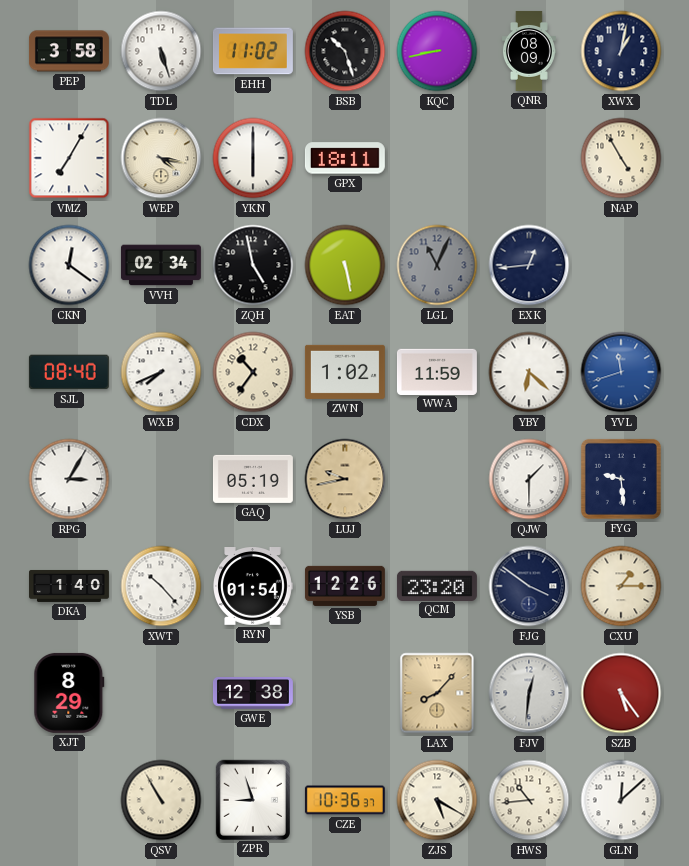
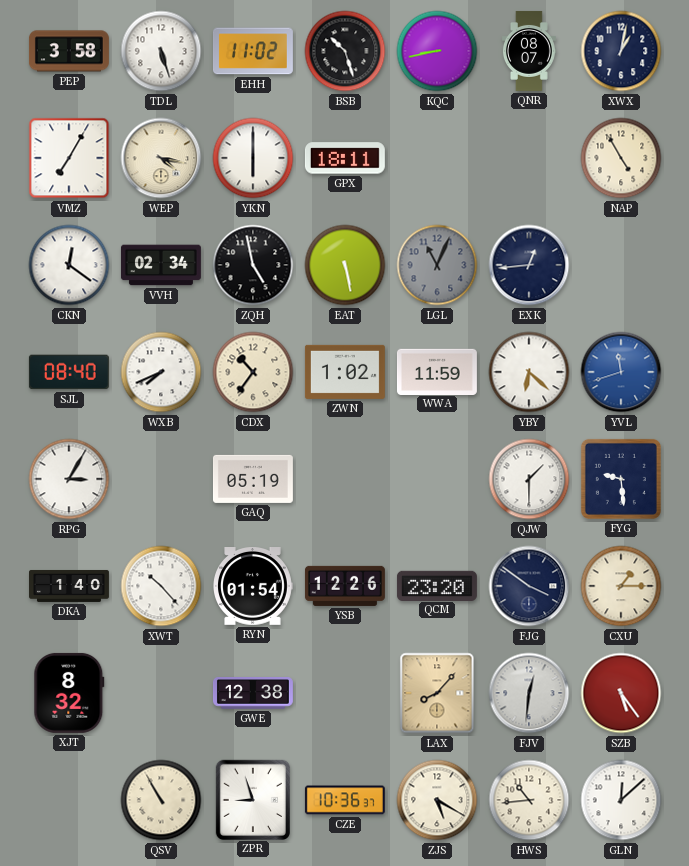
QNR: 08:09 -> 08:07 (529, 51)
LUJ: 9:43 -> none (345, 479)
XJT: 8:29 -> 8:32 (69, 693)
